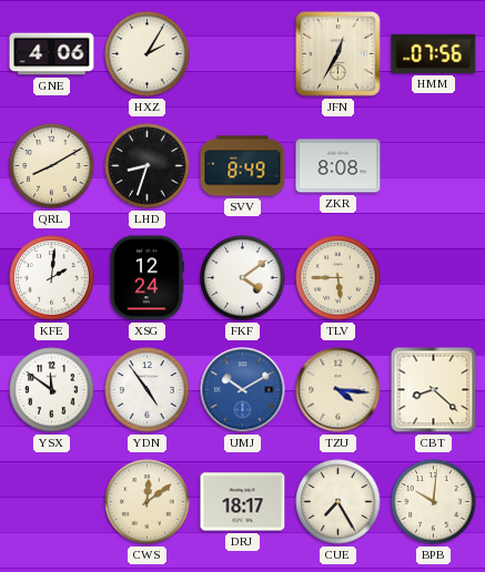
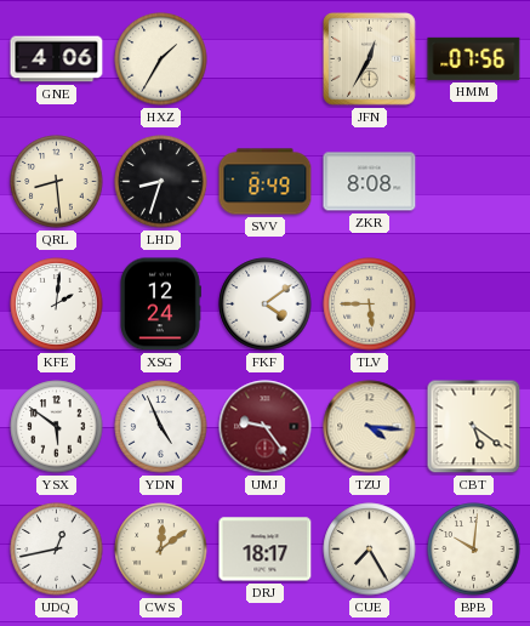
HXZ: 2:05 -> 1:35 (161, 59)
QRL: 8:10 -> 8:29 (57, 182)
YSX: 11:51 -> 5:51 (57, 427)
YDN: 4:54 -> 4:56 (161, 427)
UMJ: 10:10 -> 9:24 (266, 427)
UMJ dial: blue -> burgundy (266, 427)
CBT: 8:22 -> 5:21 (474, 427)
UDQ: none -> 12:43 (57, 550)
